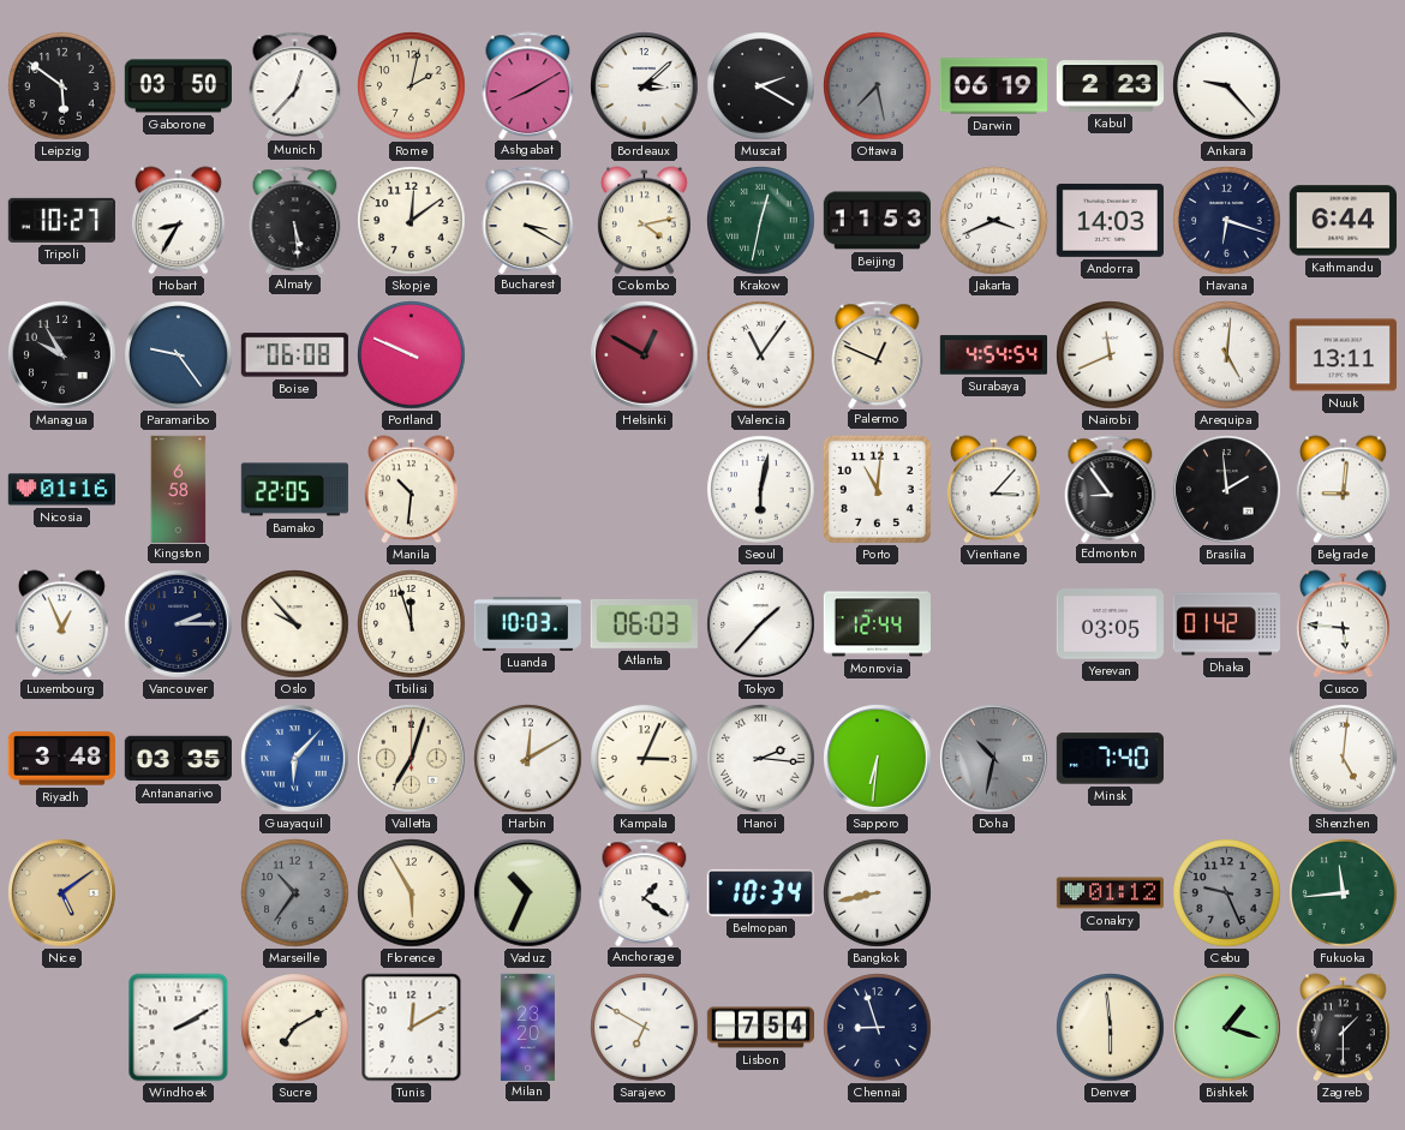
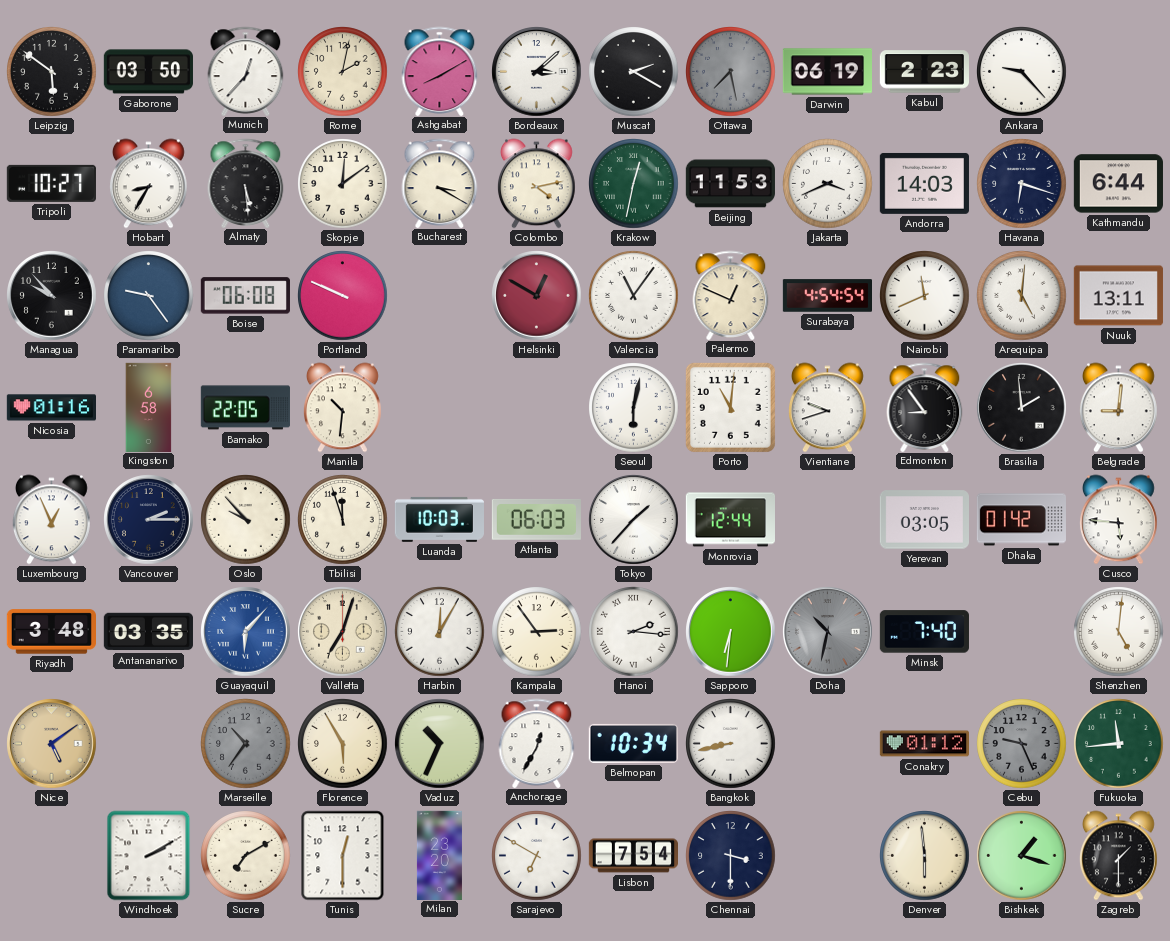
Managua: 9:55 -> 9:53 (52, 296)
Vientiane: 3:07 -> 9:42 (827, 408)
Harbin: 12:10 -> 12:05 (440, 632)
Kampala: 3:04 -> 2:54 (537, 632)
Anchorage: 1:21 -> 12:35 (537, 743)
Tunis: 12:10 -> 12:30 (343, 856)
Chennai: 8:57 -> 3:30 (731, 856)
